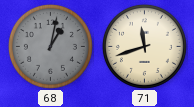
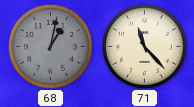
71: 11:42 -> 11:23 (144, 46)
